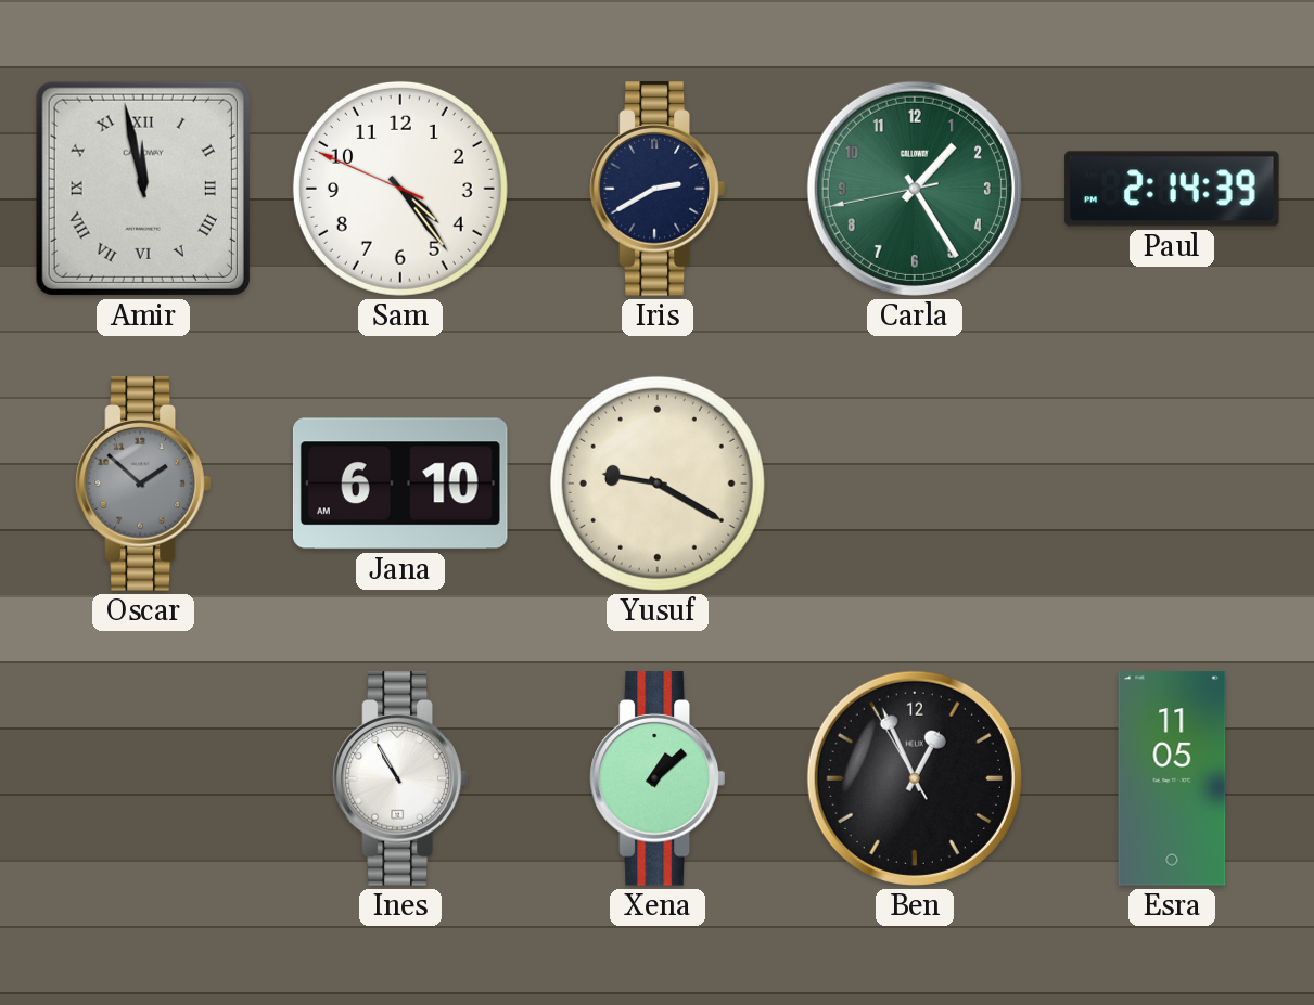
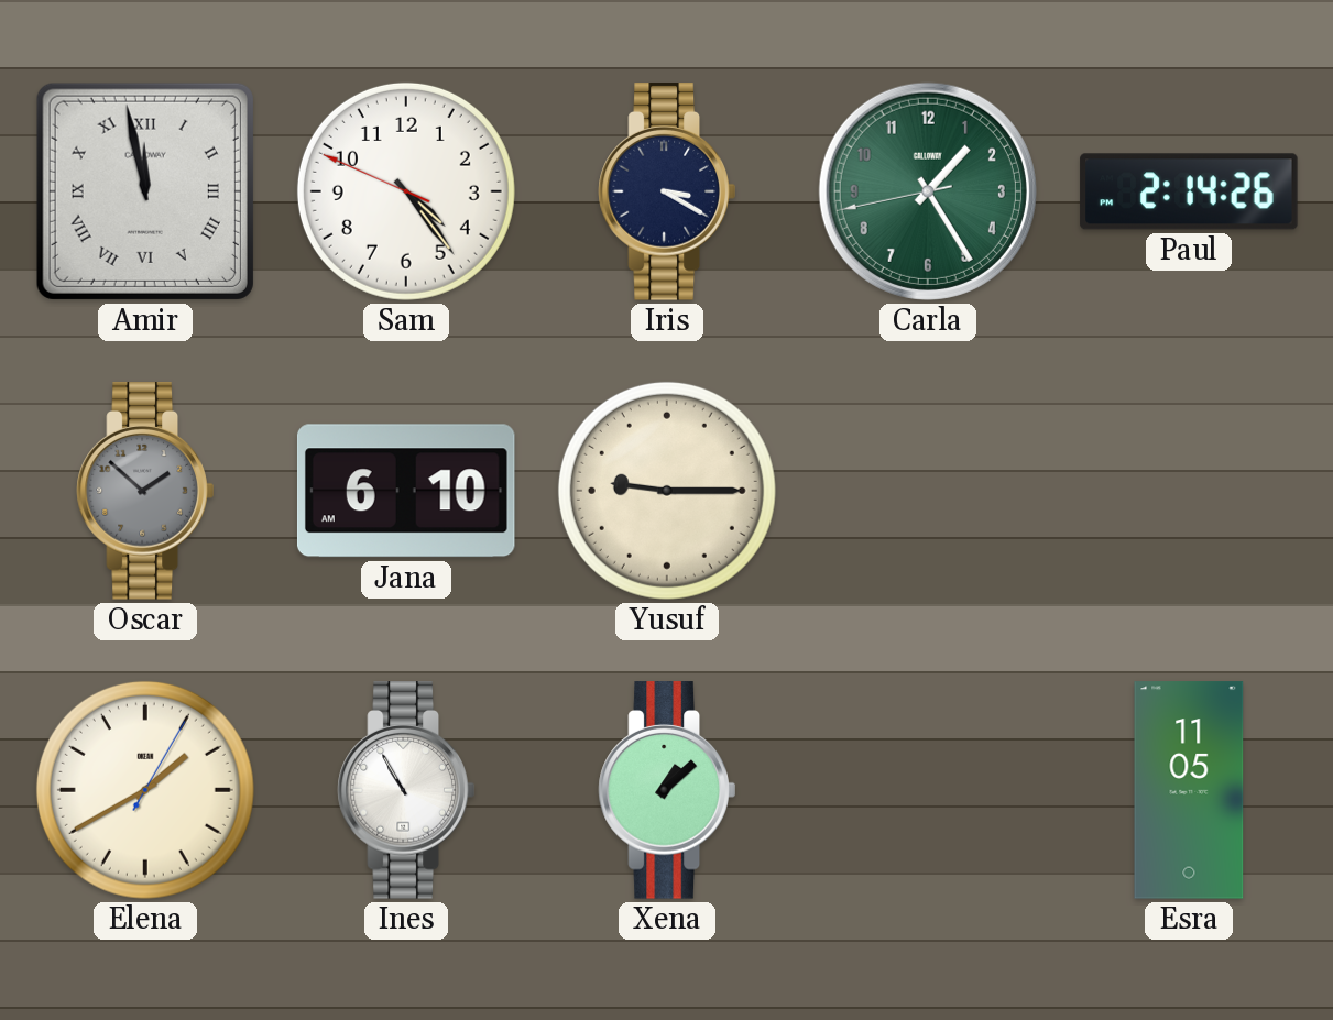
Iris: 2:40 -> 3:20 (667, 191)
Paul: 2:14:39 -> 2:14:26 (1189, 191)
Yusuf: 9:20 -> 9:15 (667, 491)
Elena: none -> 1:40 (145, 790)
Ben: 12:55 -> none (915, 778)
